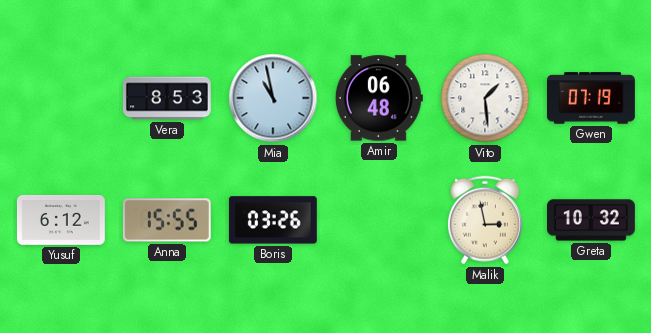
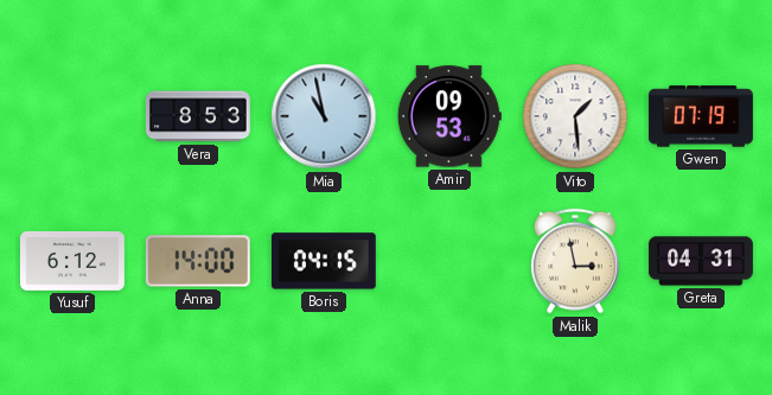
Amir: 06:48 -> 09:53 (449, 116)
Anna: 15:55 -> 14:00 (198, 261)
Boris: 03:26 -> 04:15 (324, 261)
Greta: 10:32 -> 04:31 (702, 261)
